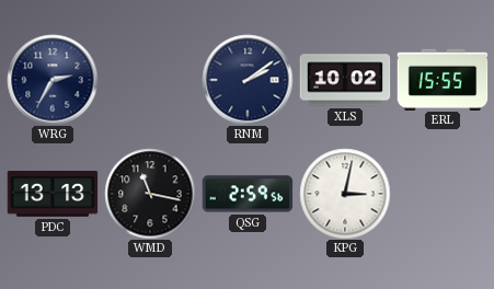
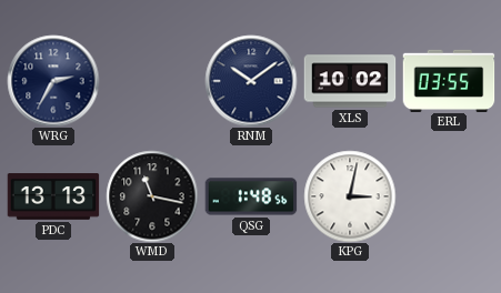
RNM: 2:09 -> 10:09 (251, 81)
ERL: 15:55 -> 03:55 (449, 80)
QSG: 2:59 -> 1:48 (251, 196)
